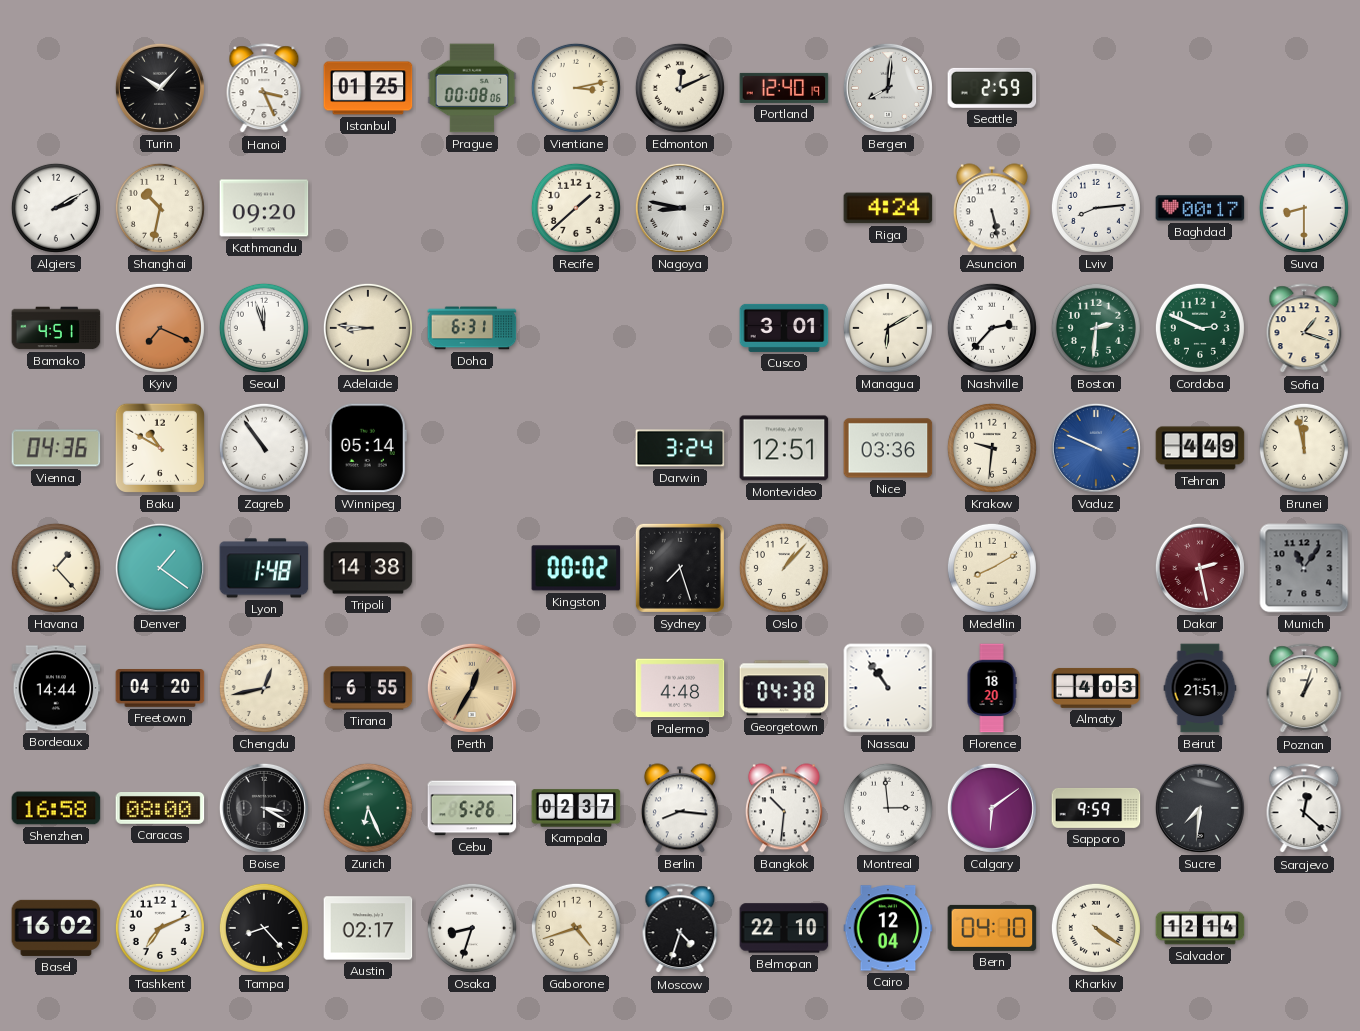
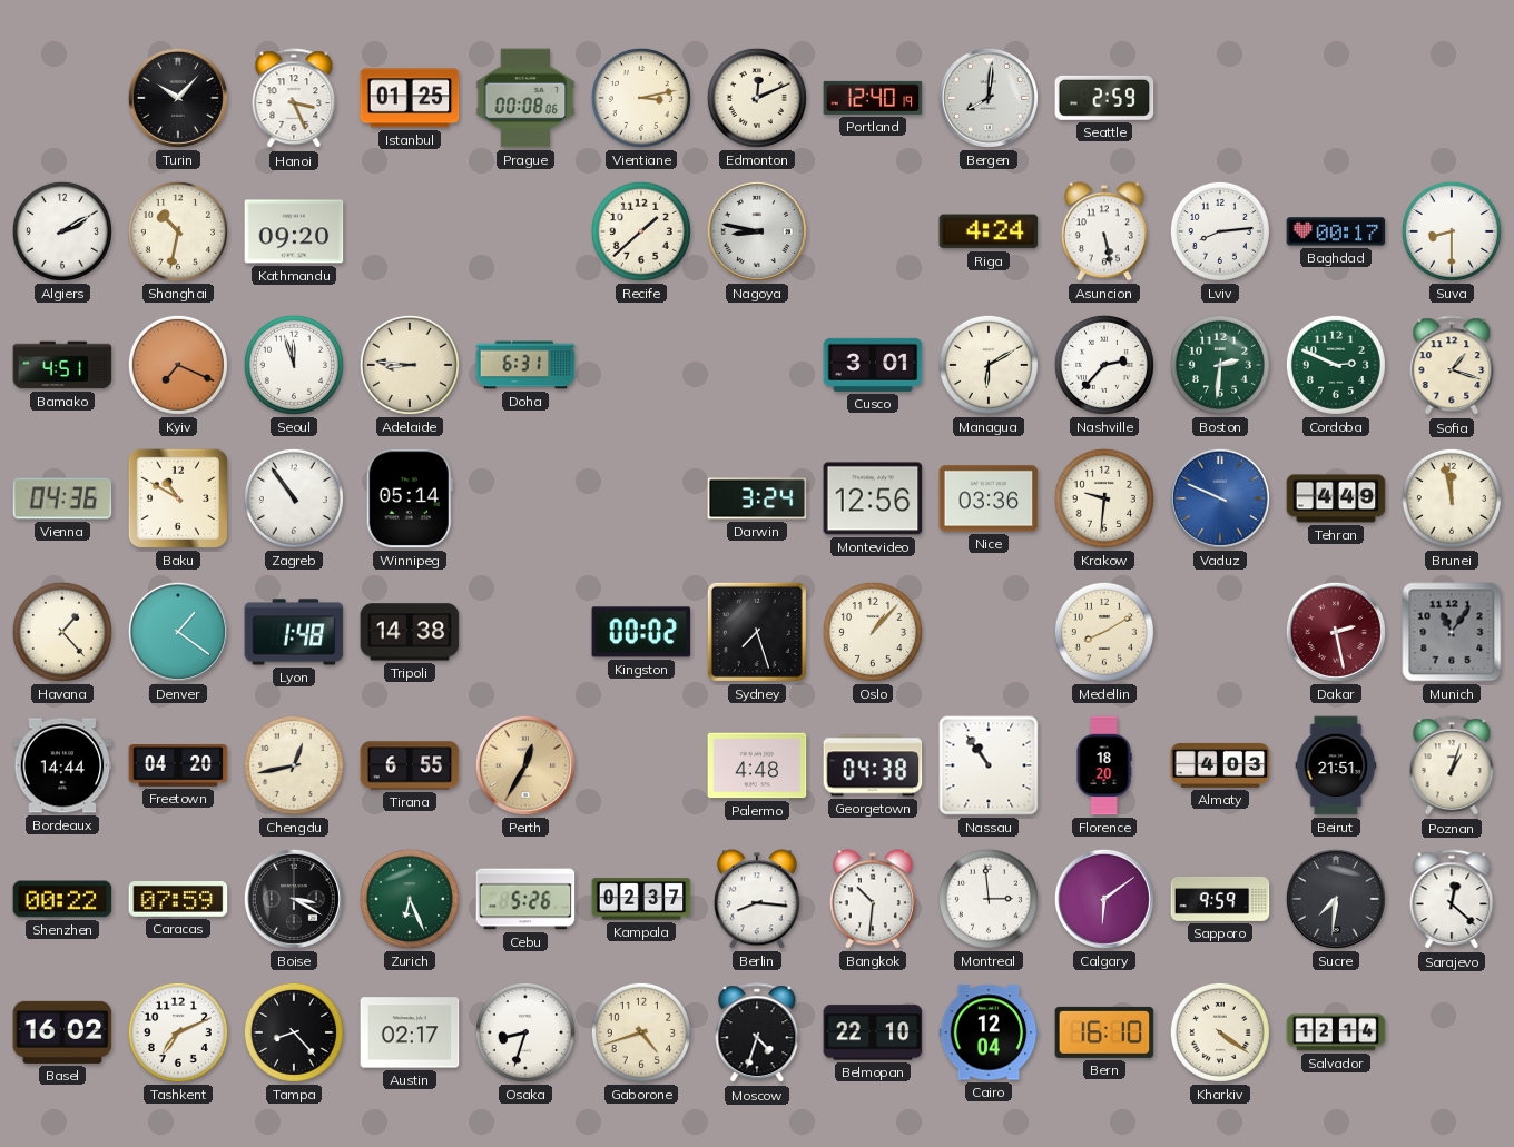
Montevideo: 12:51 -> 12:56 (873, 498)
Shenzhen: 16:58 -> 00:22 (62, 899)
Caracas: 08:00 -> 07:59 (178, 900)
Bern: 04:10 -> 16:10 (1104, 1032)
